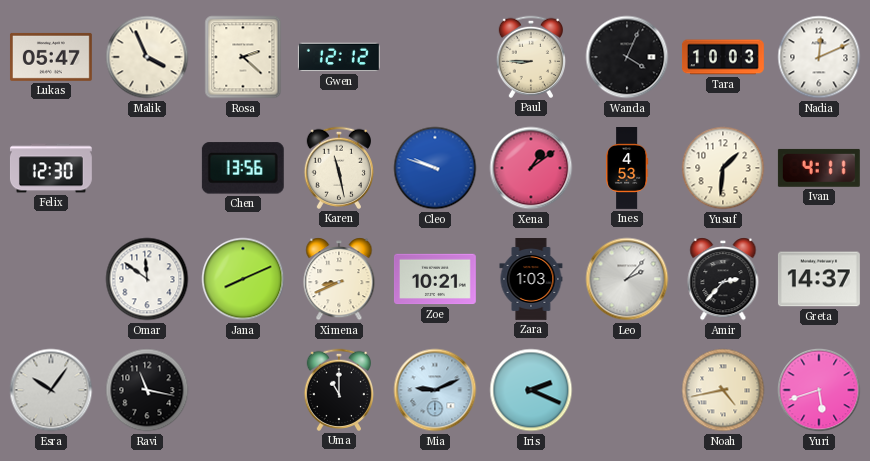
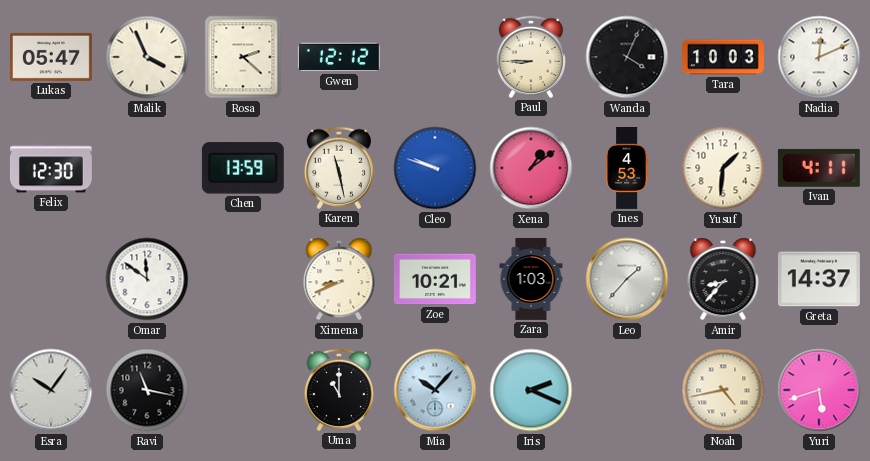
Chen: 13:56 -> 13:59 (243, 168)
Jana: 8:11 -> none (243, 279)
Leo: 2:07 -> 1:37 (627, 279)
Amir: 2:37 -> 8:37 (723, 279)
Mia: 9:11 -> 10:07 (435, 390)
